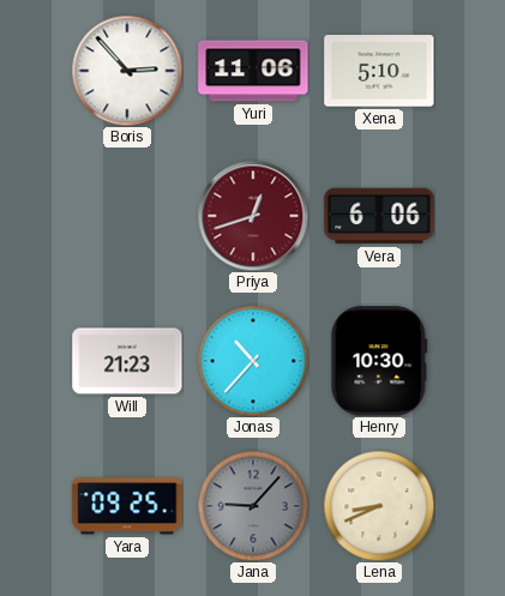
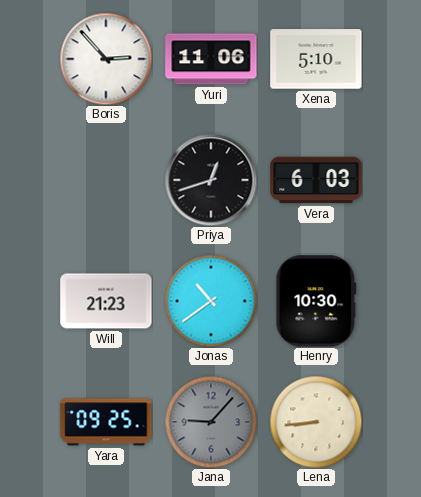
Priya dial: burgundy -> black (211, 180)
Vera: 6:06 -> 6:03 (316, 180)
Jonas: 10:37 -> 10:39 (211, 301)
Lena: 8:41 -> 8:44 (316, 422)
